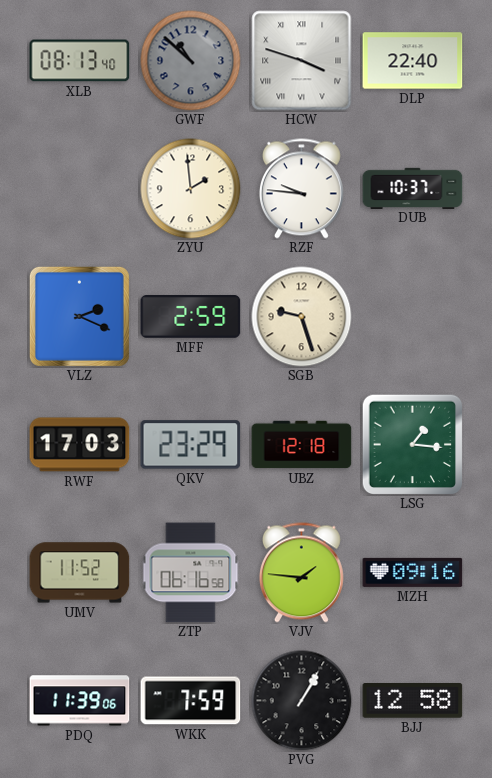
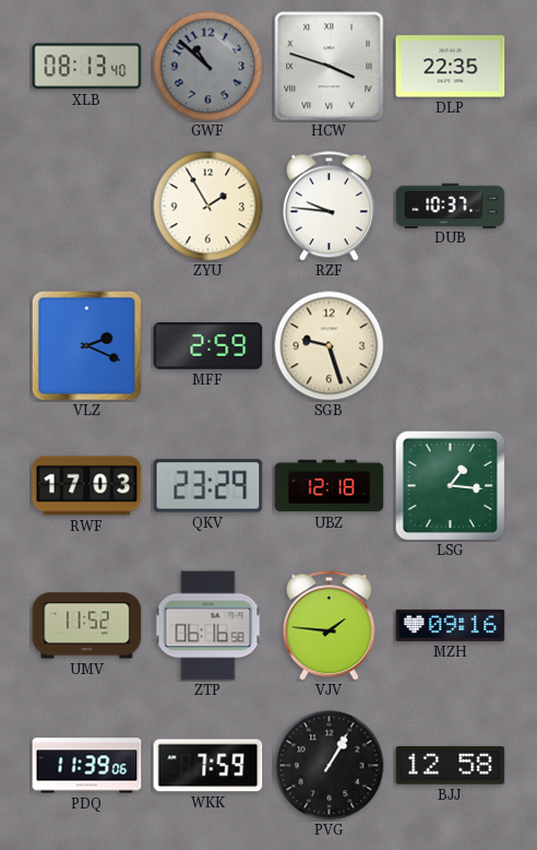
DLP: 22:40 -> 22:35 (451, 67)
ZYU: 1:59 -> 1:55 (208, 206)
